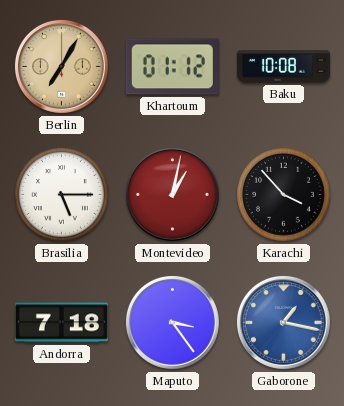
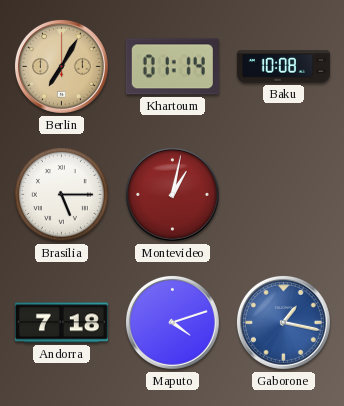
Khartoum: 01:12 -> 01:14 (172, 67)
Karachi: 3:53 -> none (284, 195)
Maputo: 3:24 -> 4:12 (172, 322)
